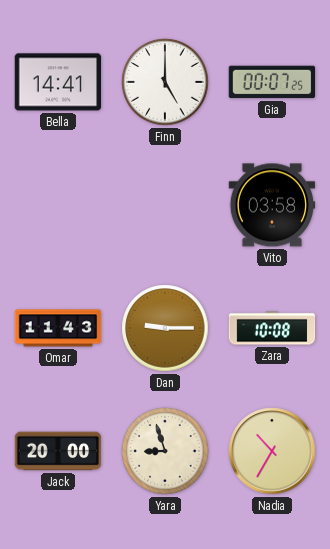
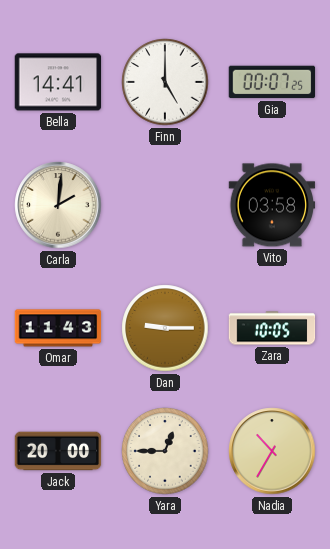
Carla: none -> 2:01 (58, 205)
Zara: 10:08 -> 10:05 (272, 328)
Yara: 8:57 -> 12:45 (165, 451)
